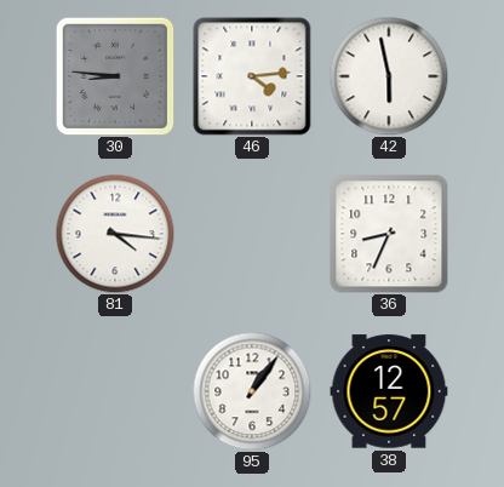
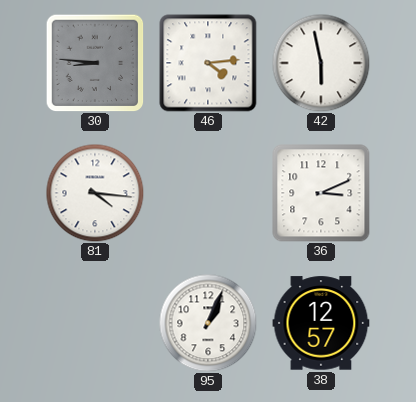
36: 8:34 -> 3:11 (321, 193)
95: 1:06 -> 1:04 (208, 323)
